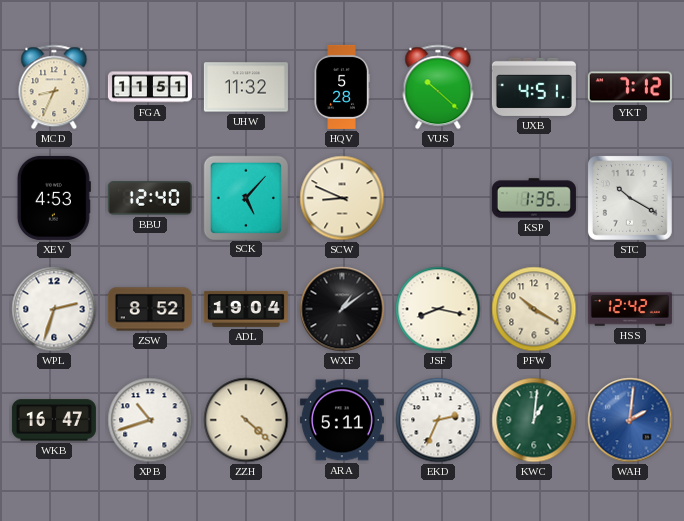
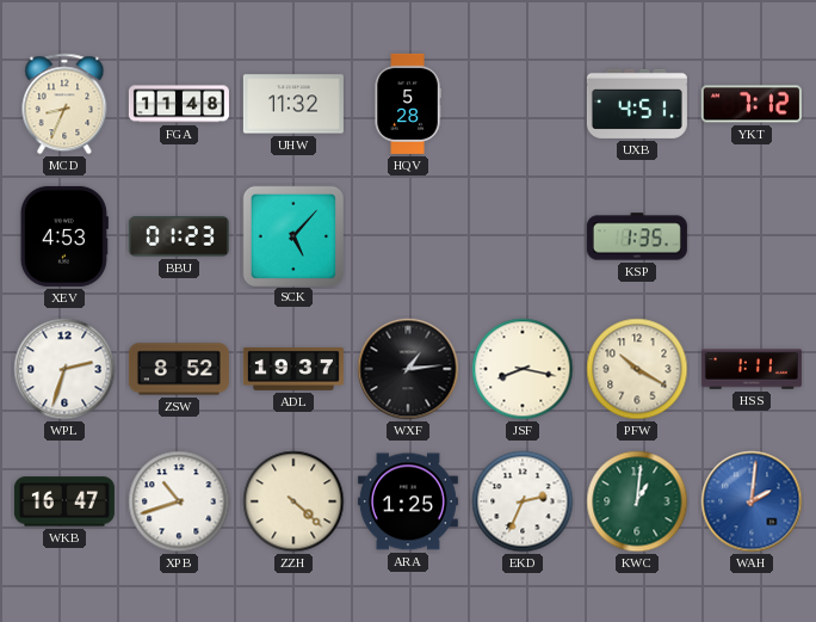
FGA: 11:51 -> 11:48 (179, 104)
VUS: 10:22 -> none (438, 87)
BBU: 12:40 -> 01:23 (179, 236)
SCW: 8:49 -> none (342, 198)
STC: 10:20 -> none (630, 198)
ADL: 19:04 -> 19:37 (293, 369)
WXF: 1:09 -> 1:14 (408, 369)
HSS: 12:42 -> 1:11 (752, 369)
ARA: 5:11 -> 1:25 (408, 501)
